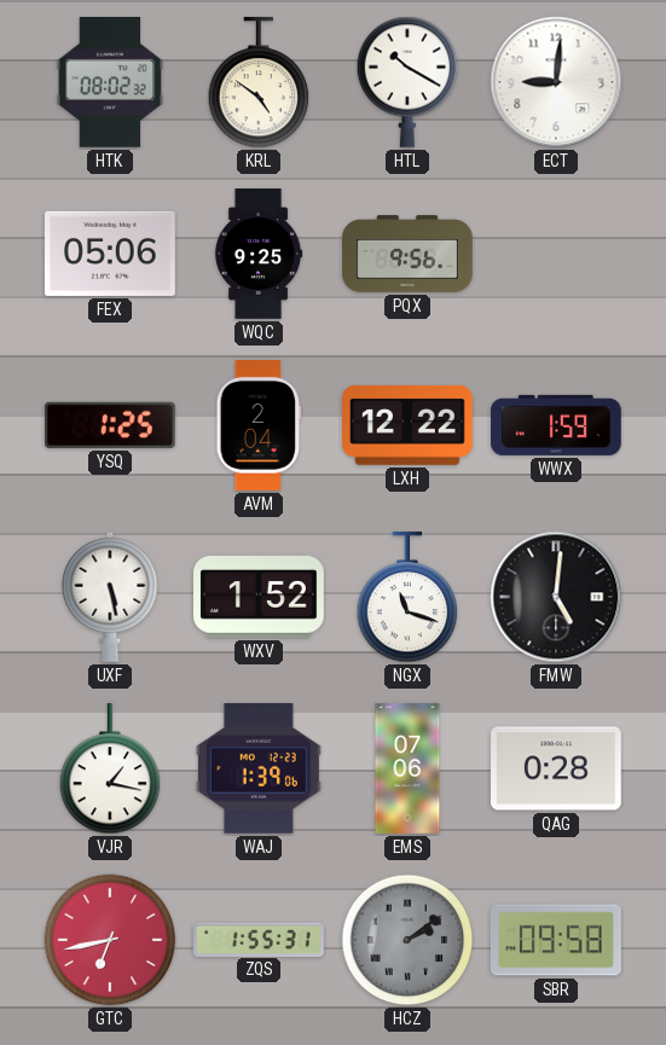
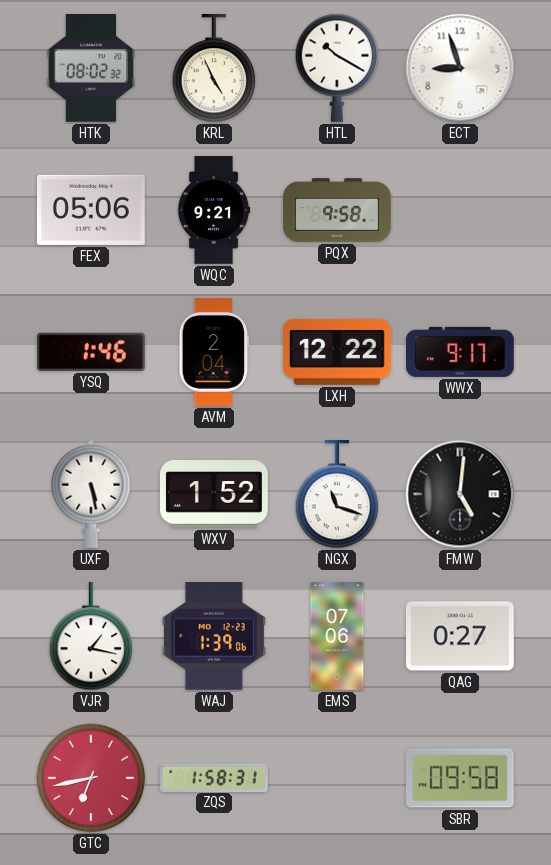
KRL: 4:51 -> 4:56 (214, 69)
ECT: 9:01 -> 8:57 (460, 68)
WQC: 9:25 -> 9:21 (214, 210)
PQX: 9:56 -> 9:58 (337, 210)
YSQ: 1:25 -> 1:46 (91, 352)
WWX: 1:59 -> 9:17 (461, 352)
QAG: 0:28 -> 0:27 (461, 636)
ZQS: 1:55 -> 1:58 (215, 777)
HCZ: 2:09 -> none (407, 940)
